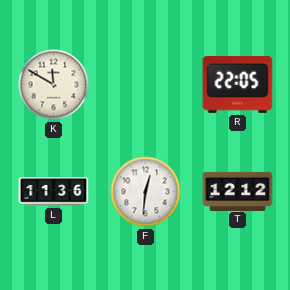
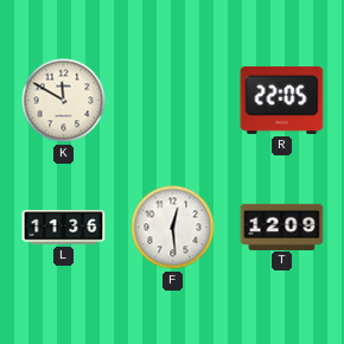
F: 12:31 -> 12:29 (173, 228)
T: 12:12 -> 12:09 (282, 227)
